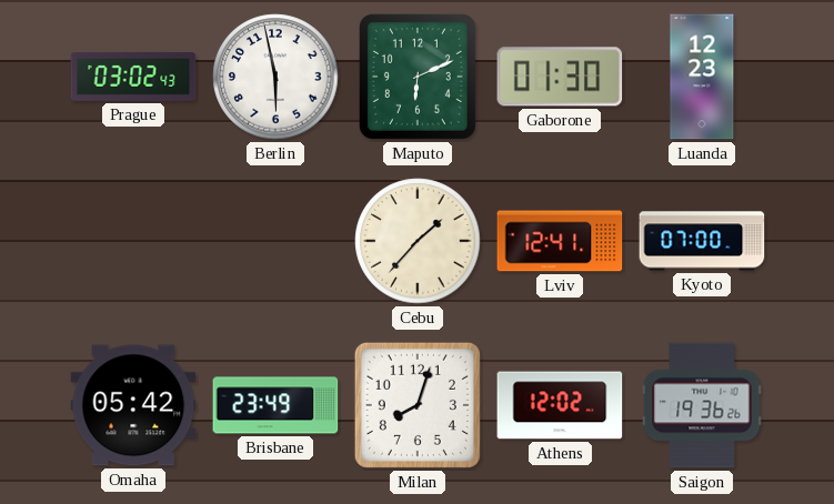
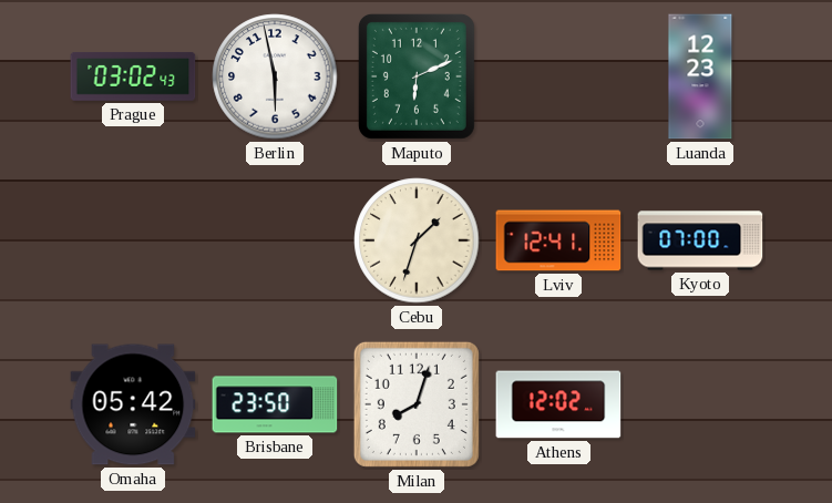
Gaborone: 01:30 -> none (560, 77)
Cebu: 1:37 -> 1:33 (417, 240)
Brisbane: 23:49 -> 23:50 (275, 404)
Saigon: 19:36 -> none (702, 405)
